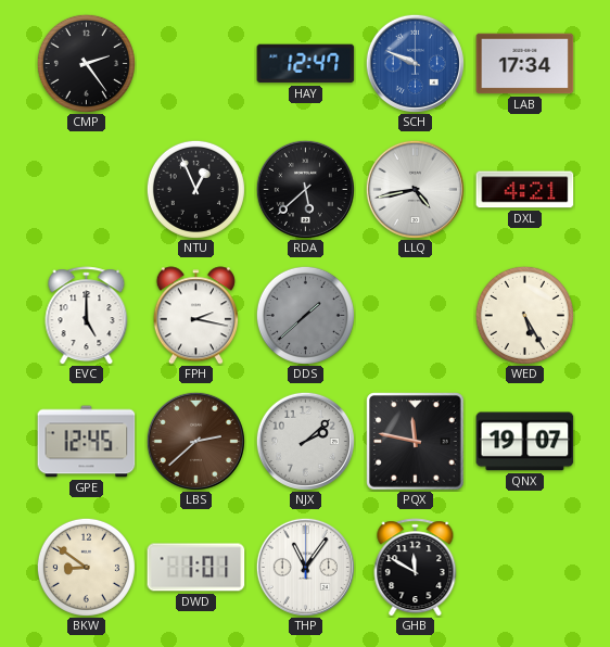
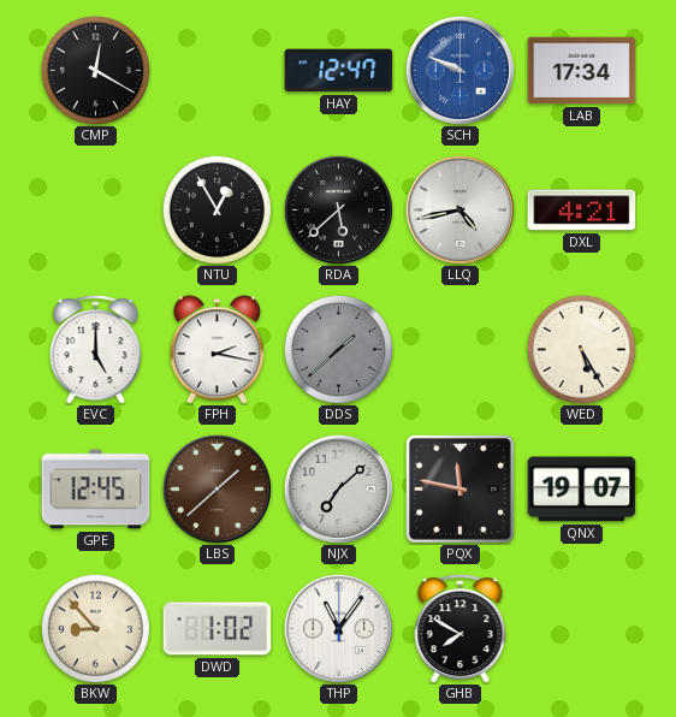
CMP: 2:24 -> 12:20 (95, 70)
NTU: 12:56 -> 12:55 (217, 209)
LBS: 2:38 -> 1:38 (217, 488)
NJX: 2:08 -> 7:08 (338, 488)
BKW: 8:51 -> 8:53 (95, 628)
DWD: 1:01 -> 1:02 (218, 629)
GHB: 11:50 -> 7:50 (461, 629)
